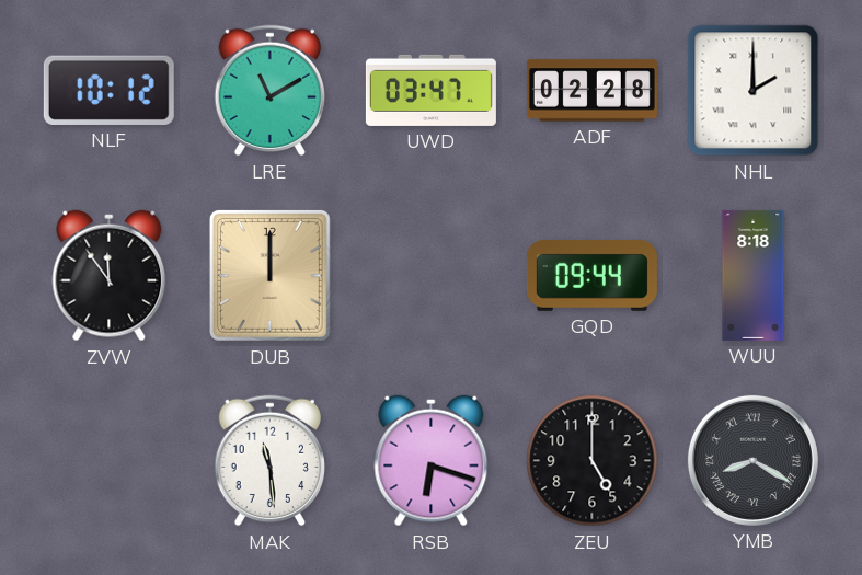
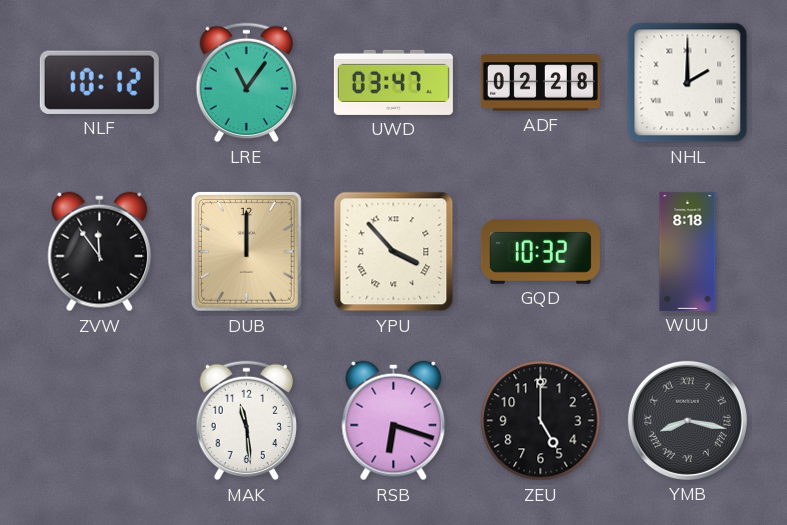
LRE: 11:10 -> 11:06 (247, 83)
YPU: none -> 3:53 (394, 252)
GQD: 09:44 -> 10:32 (540, 251)
YMB: 8:20 -> 8:17 (687, 420)
